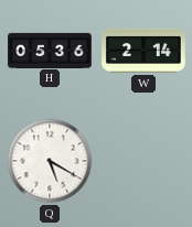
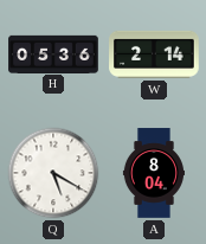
A: none -> 8:04 (154, 173)
